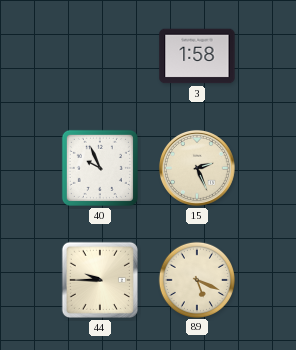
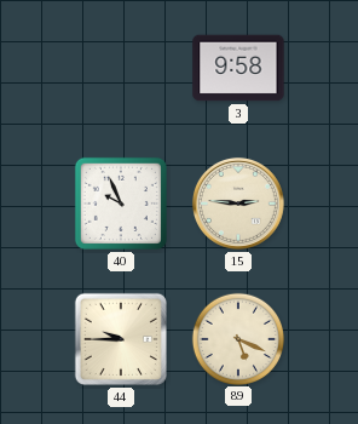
3: 1:58 -> 9:58 (238, 68)
15: 2:26 -> 2:46 (238, 204)
